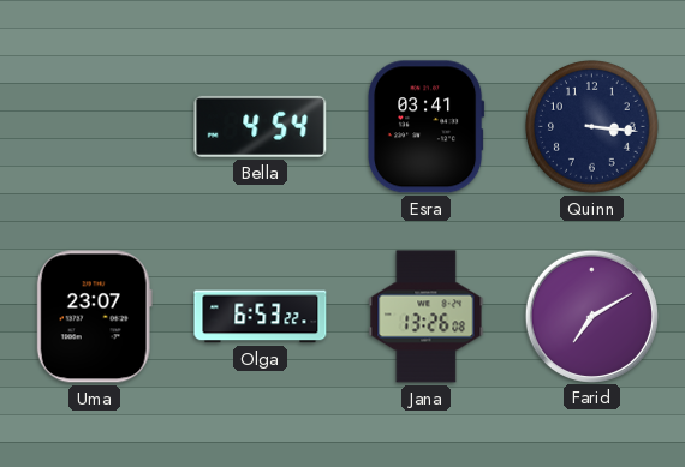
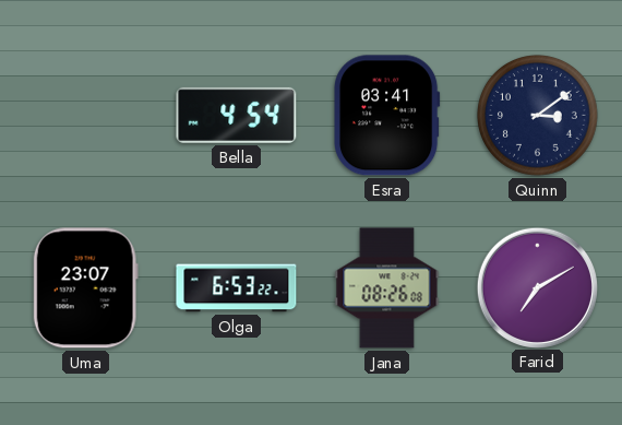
Quinn: 3:16 -> 3:09 (538, 116)
Jana: 13:26 -> 08:26 (387, 288)
